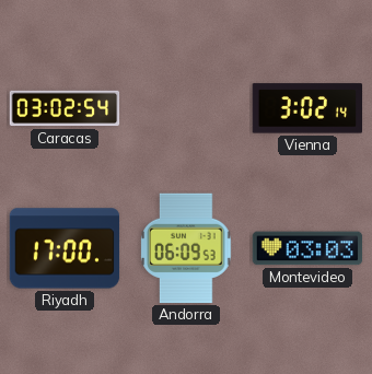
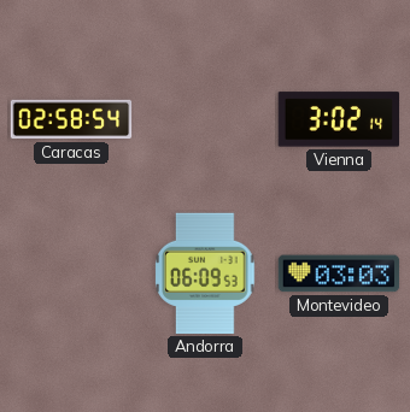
Caracas: 03:02 -> 02:58 (71, 119)
Riyadh: 17:00 -> none (65, 248)
